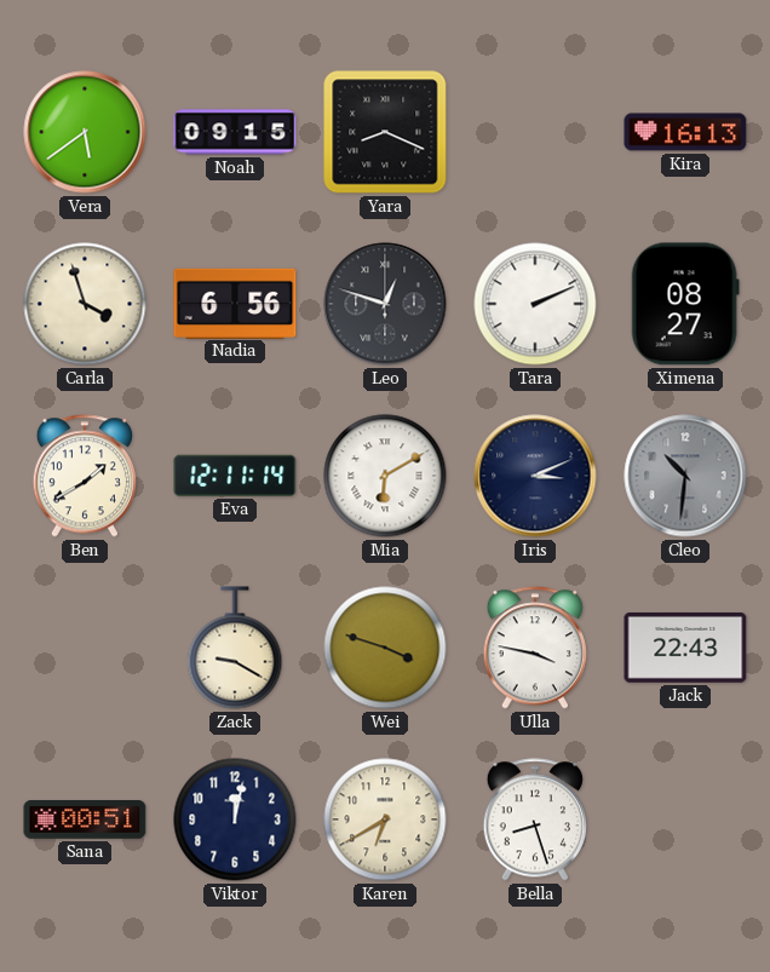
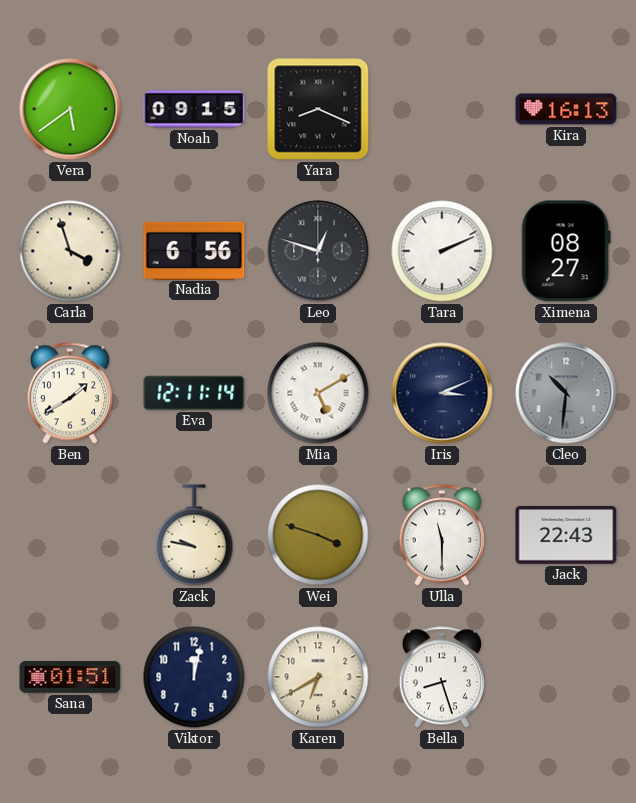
Mia: 6:10 -> 5:10 (318, 393)
Zack: 9:20 -> 9:47 (194, 535)
Ulla: 3:47 -> 11:30 (441, 535)
Sana: 00:51 -> 01:51 (70, 678)
